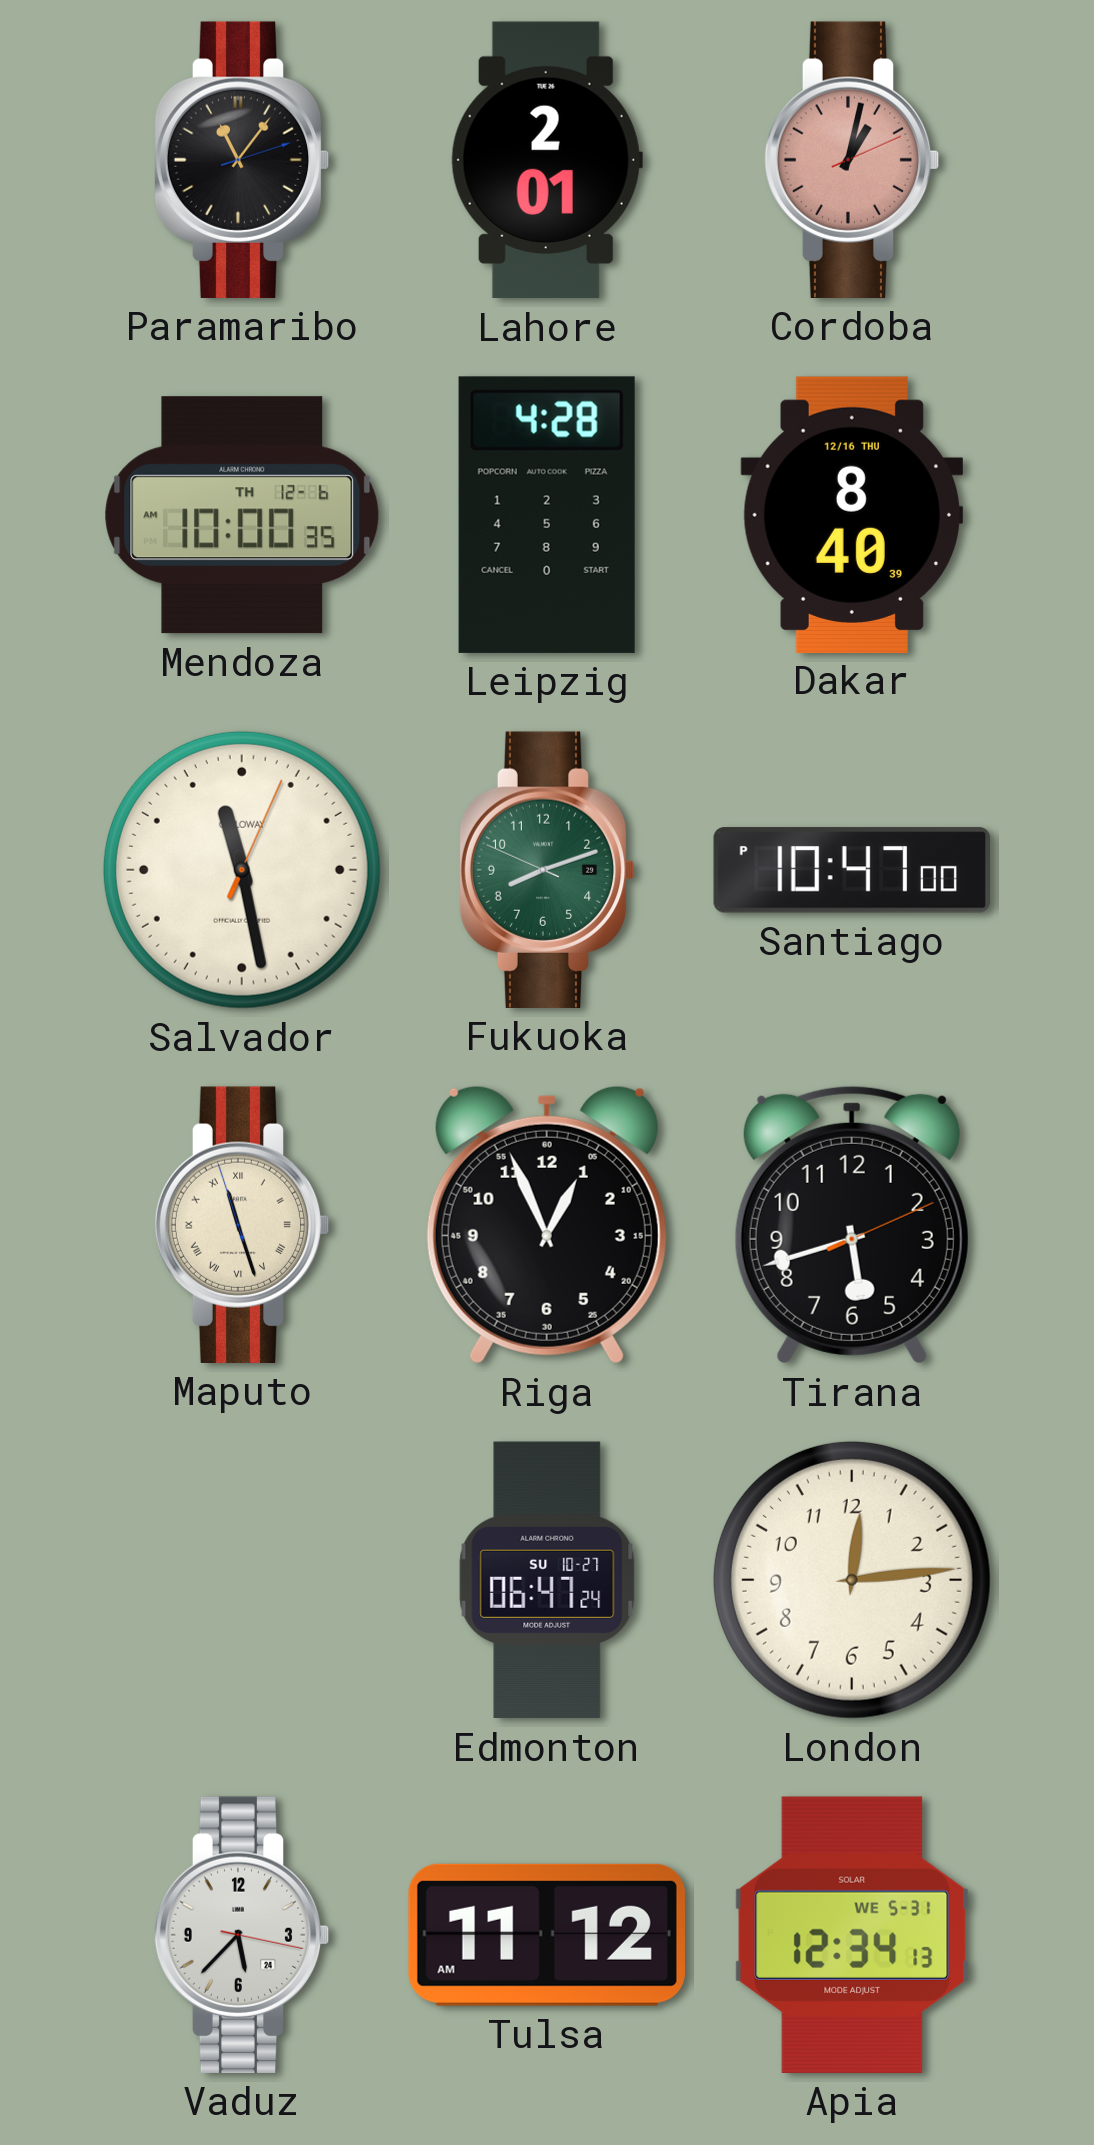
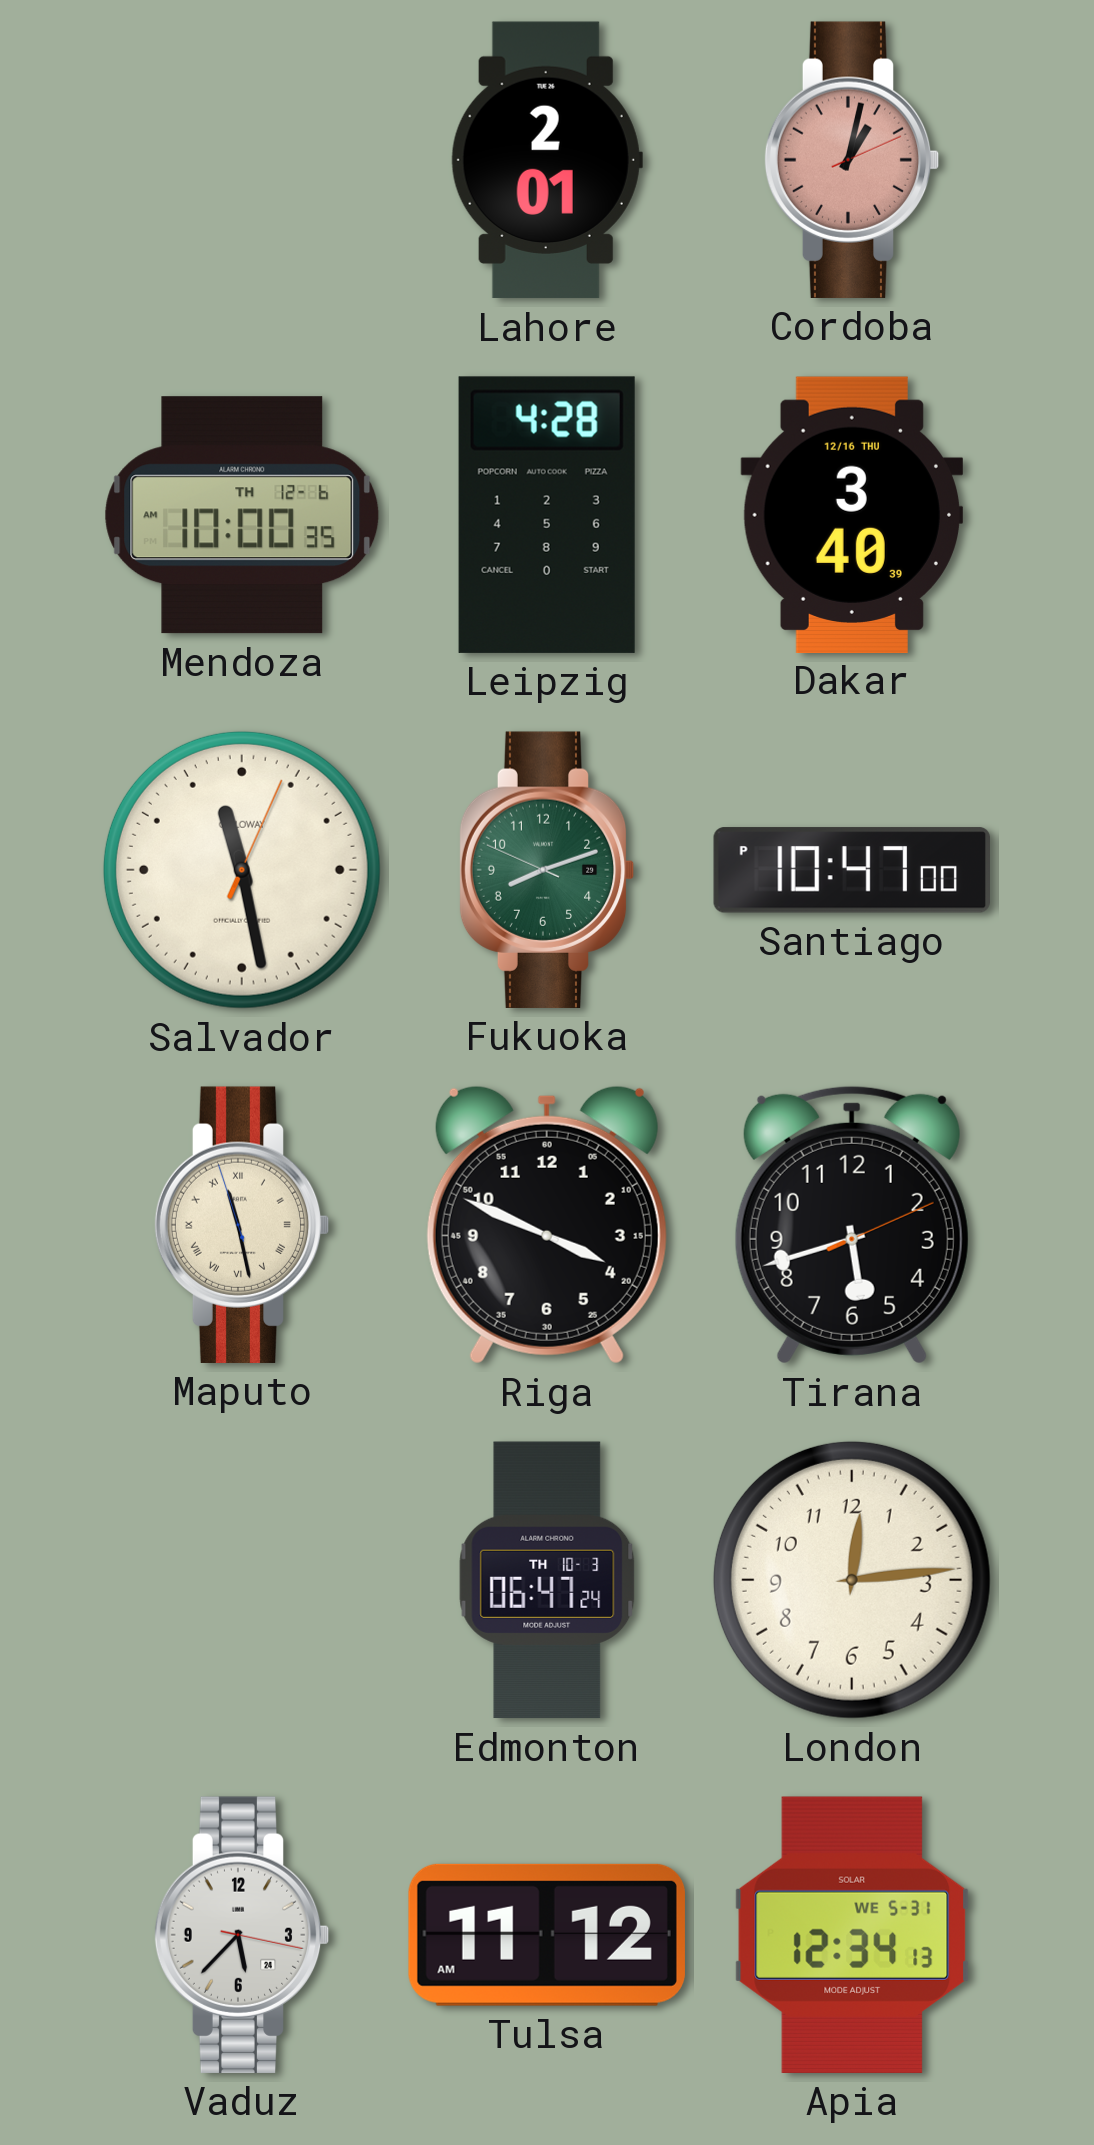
Paramaribo: 11:06 -> none (242, 160)
Dakar: 8:40 -> 3:40 (851, 514)
Maputo: 11:26 -> 11:27 (242, 1225)
Riga: 12:56 -> 3:49 (547, 1225)
Edmonton date: SU 10-27 -> TH 10-3 (547, 1580)
